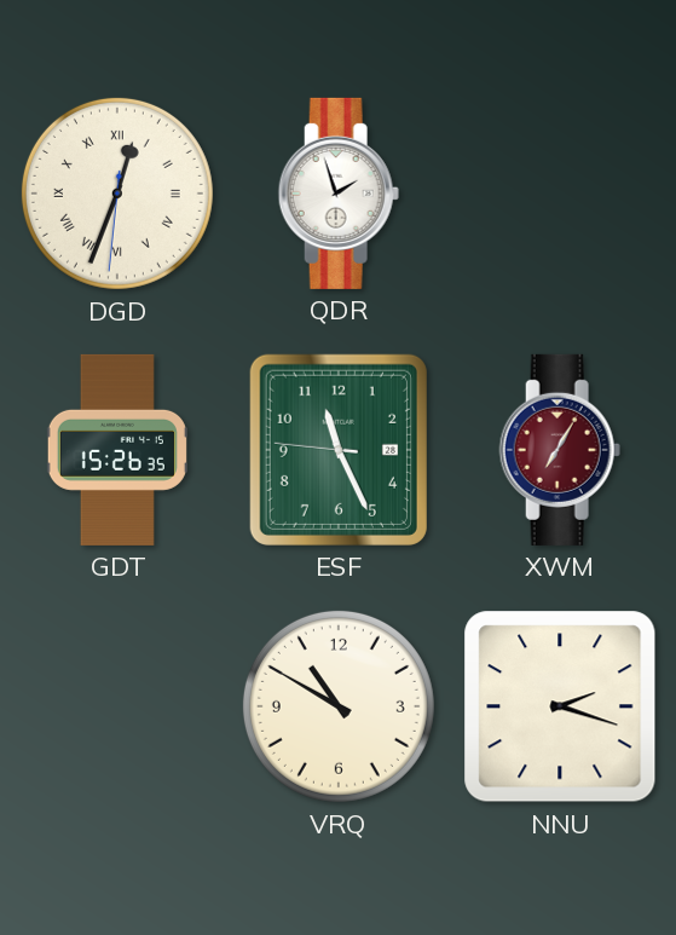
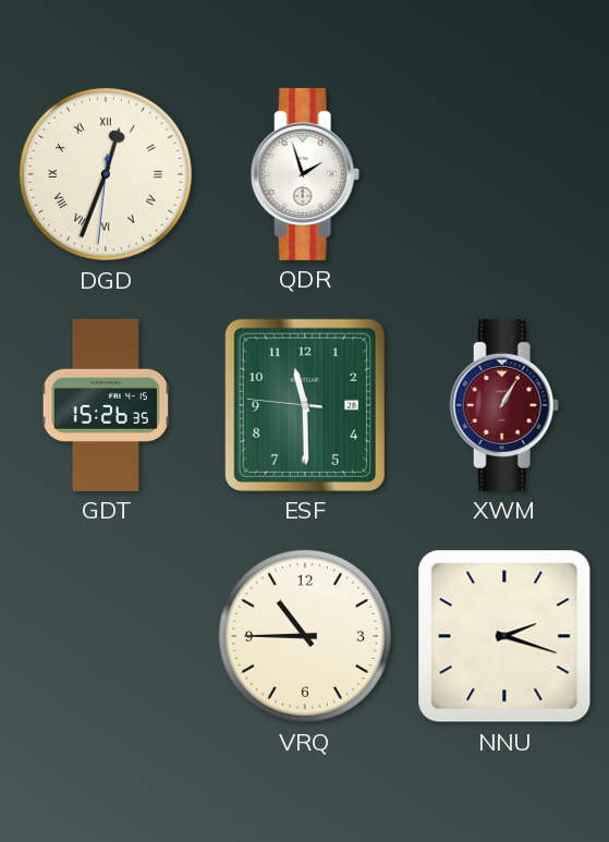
ESF: 11:25 -> 11:29 (305, 405)
XWM: 7:05 -> 1:05 (504, 405)
VRQ: 10:50 -> 10:45 (305, 636)
